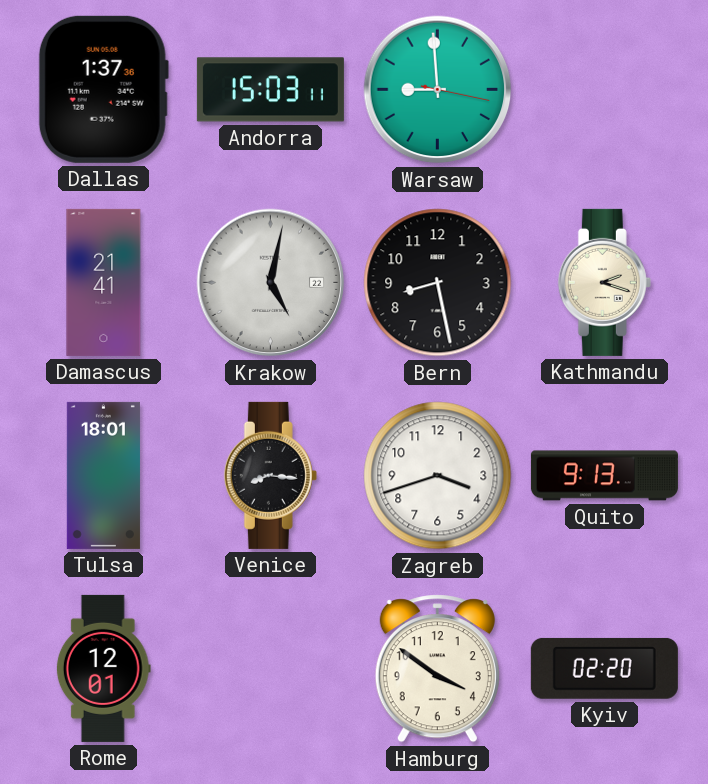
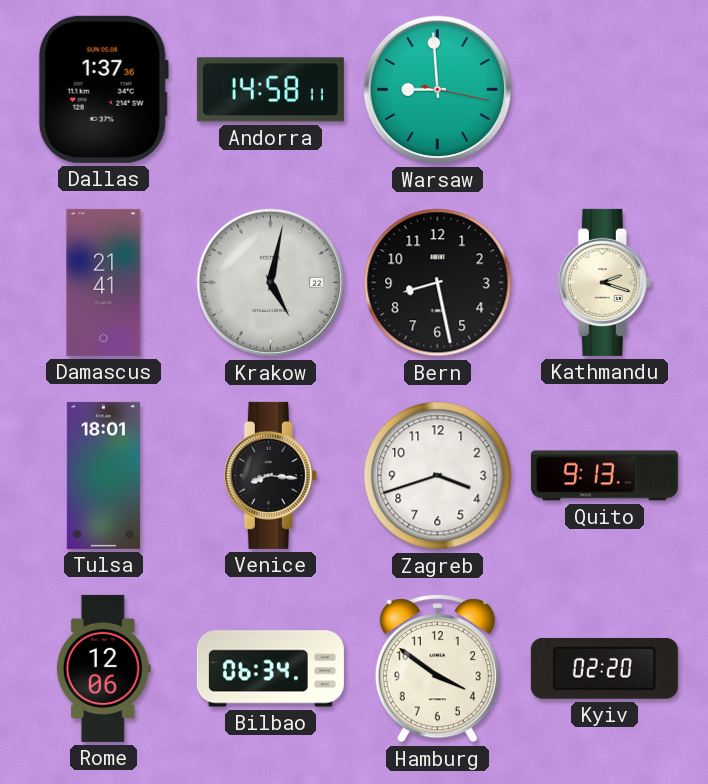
Andorra: 15:03 -> 14:58 (270, 90)
Rome: 12:01 -> 12:06 (103, 668)
Bilbao: none -> 06:34 (270, 669)
